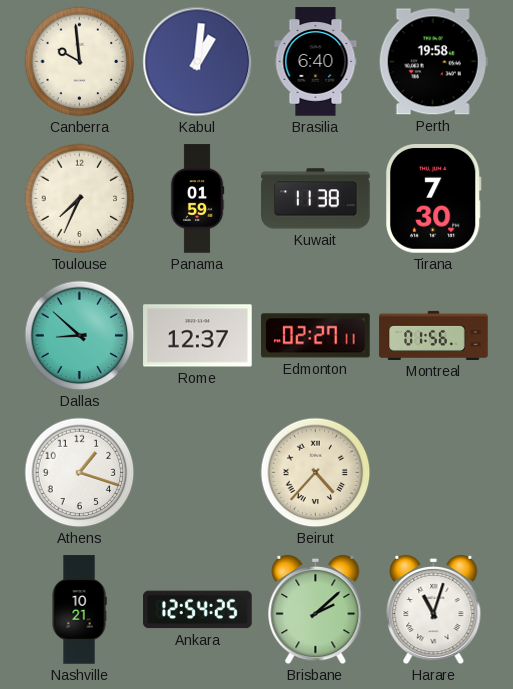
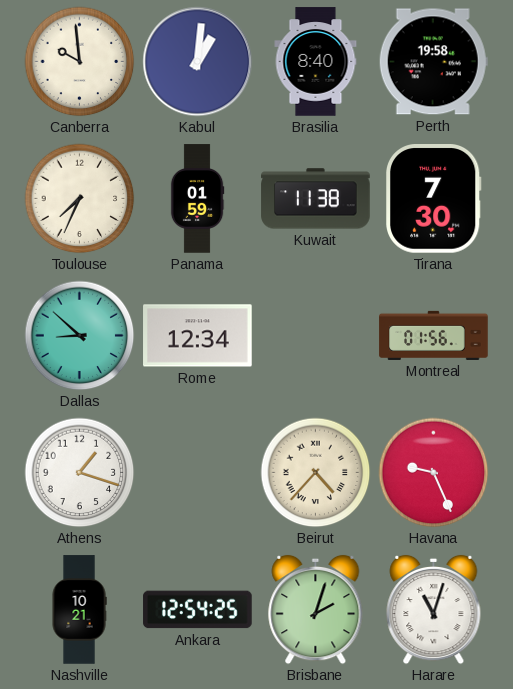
Brasilia: 6:40 -> 8:40 (316, 62)
Rome: 12:37 -> 12:34 (198, 336)
Edmonton: 02:27 -> none (316, 336)
Havana: none -> 9:26 (434, 473)
Brisbane: 2:08 -> 2:03 (316, 610)
